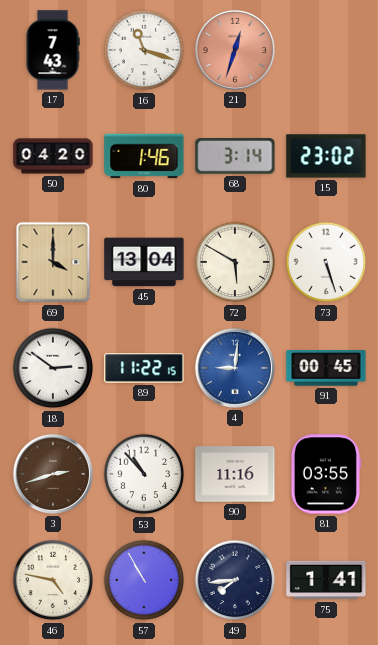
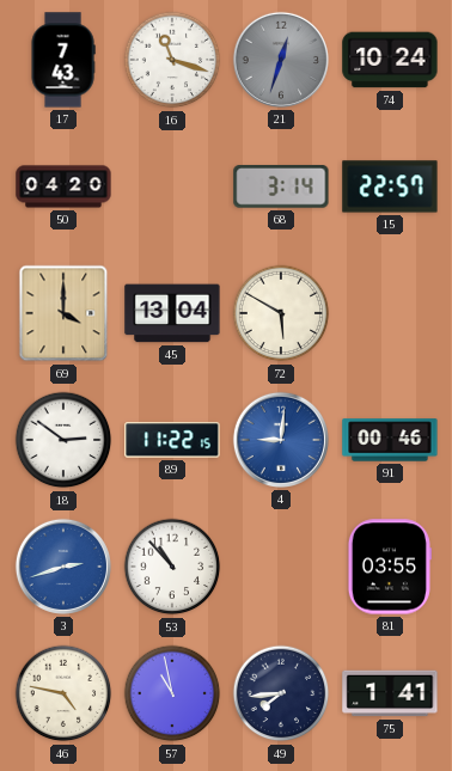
21 dial: salmon -> grey (281, 60)
74: none -> 10:24 (390, 60)
80: 1:46 -> none (144, 156)
15: 23:02 -> 22:57 (390, 186)
73: 5:27 -> none (326, 262)
91: 00:45 -> 00:46 (390, 440)
3 dial: brown -> blue (63, 567)
90: 11:16 -> none (235, 474)
57: 10:55 -> 10:58 (172, 693)
